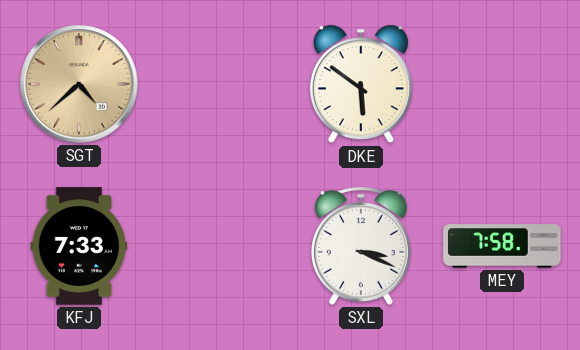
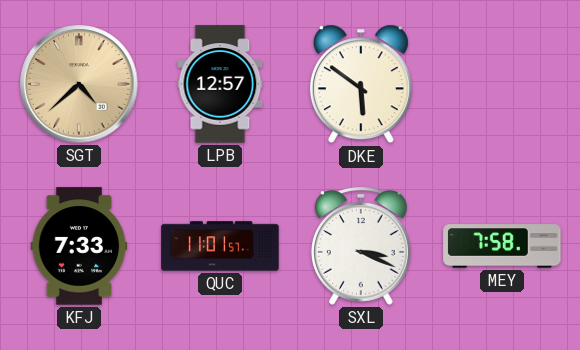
LPB: none -> 12:57 (220, 84)
QUC: none -> 11:01 (220, 246)
